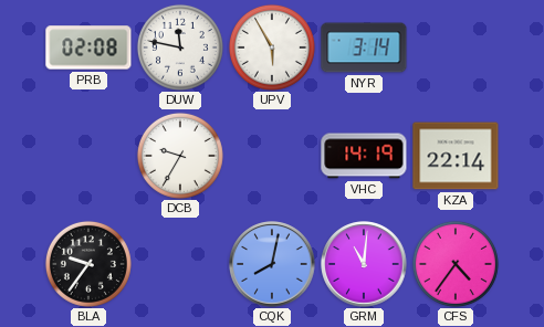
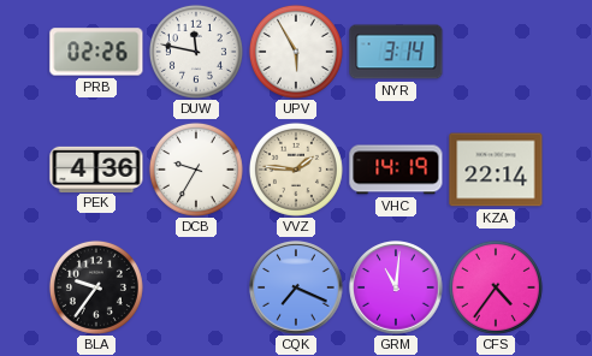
PRB: 02:08 -> 02:26 (96, 52)
PEK: none -> 4:36 (96, 168)
VVZ: none -> 1:46 (296, 170)
CQK: 8:02 -> 7:19 (296, 287)
